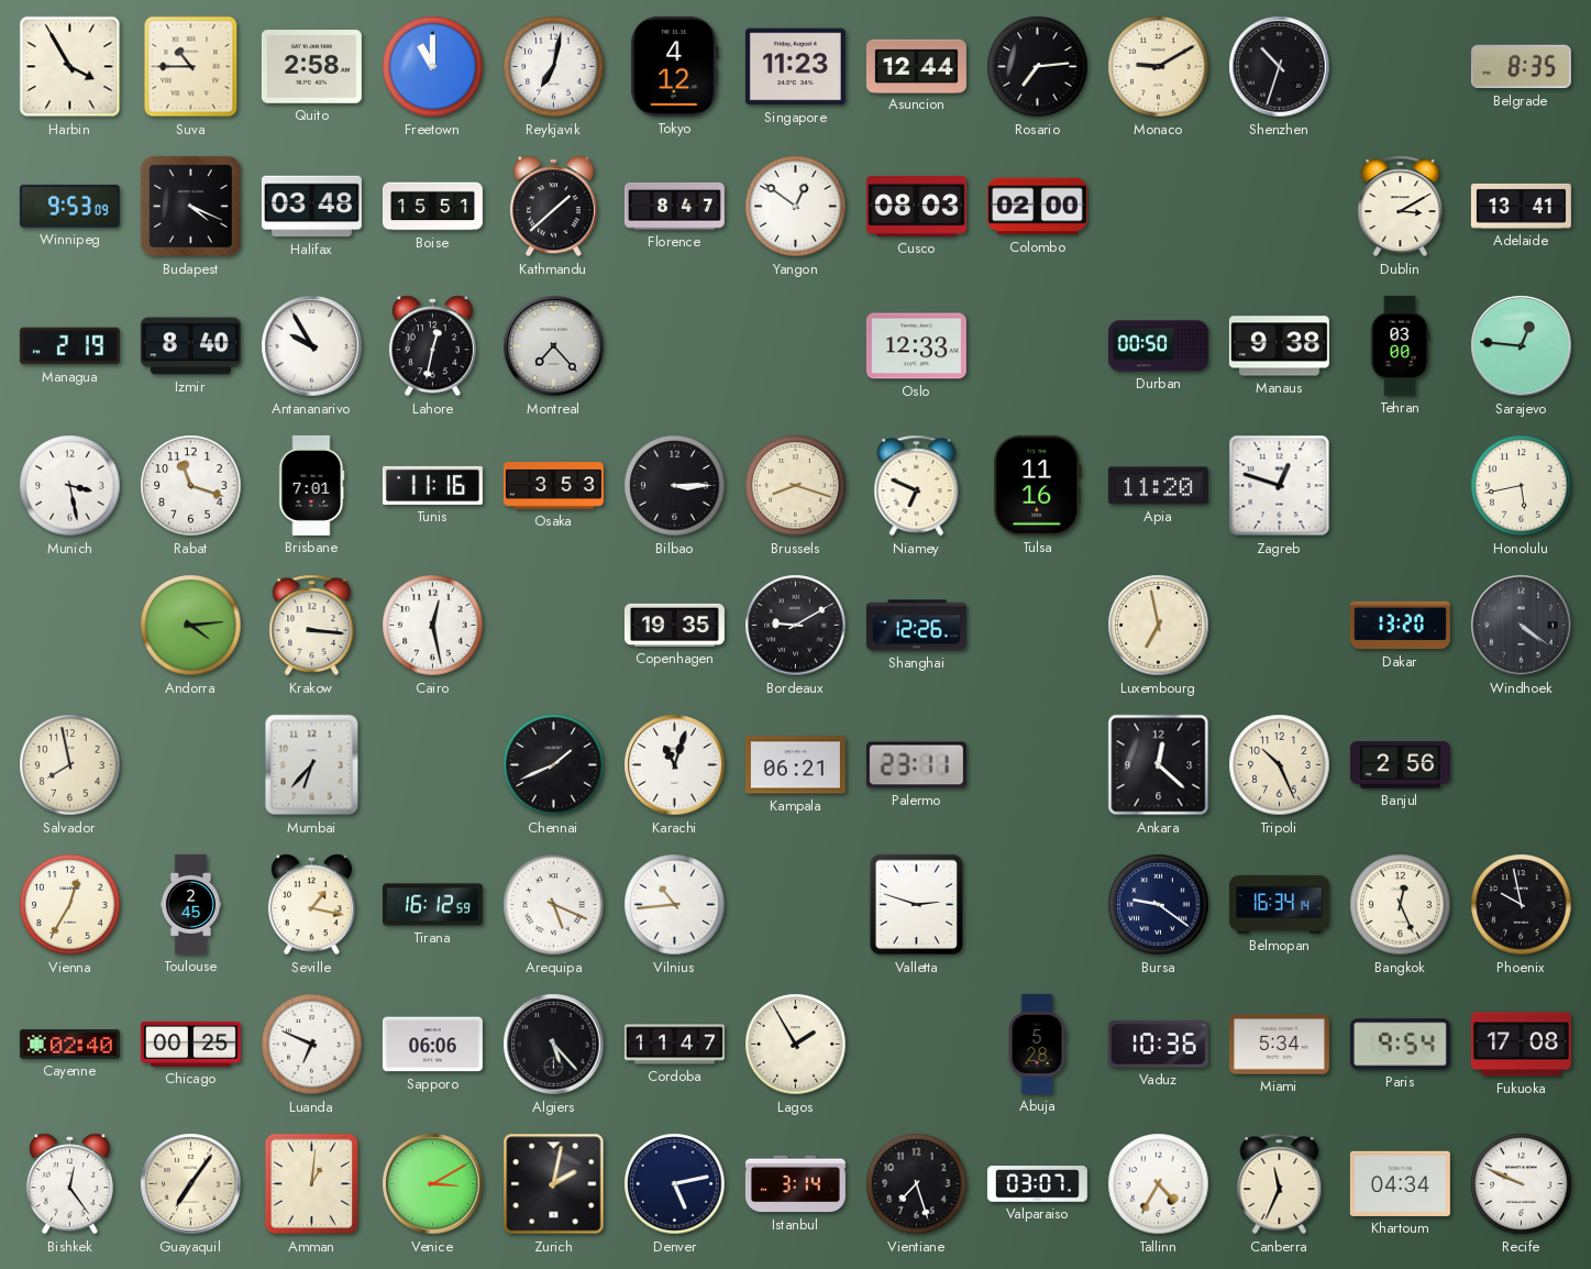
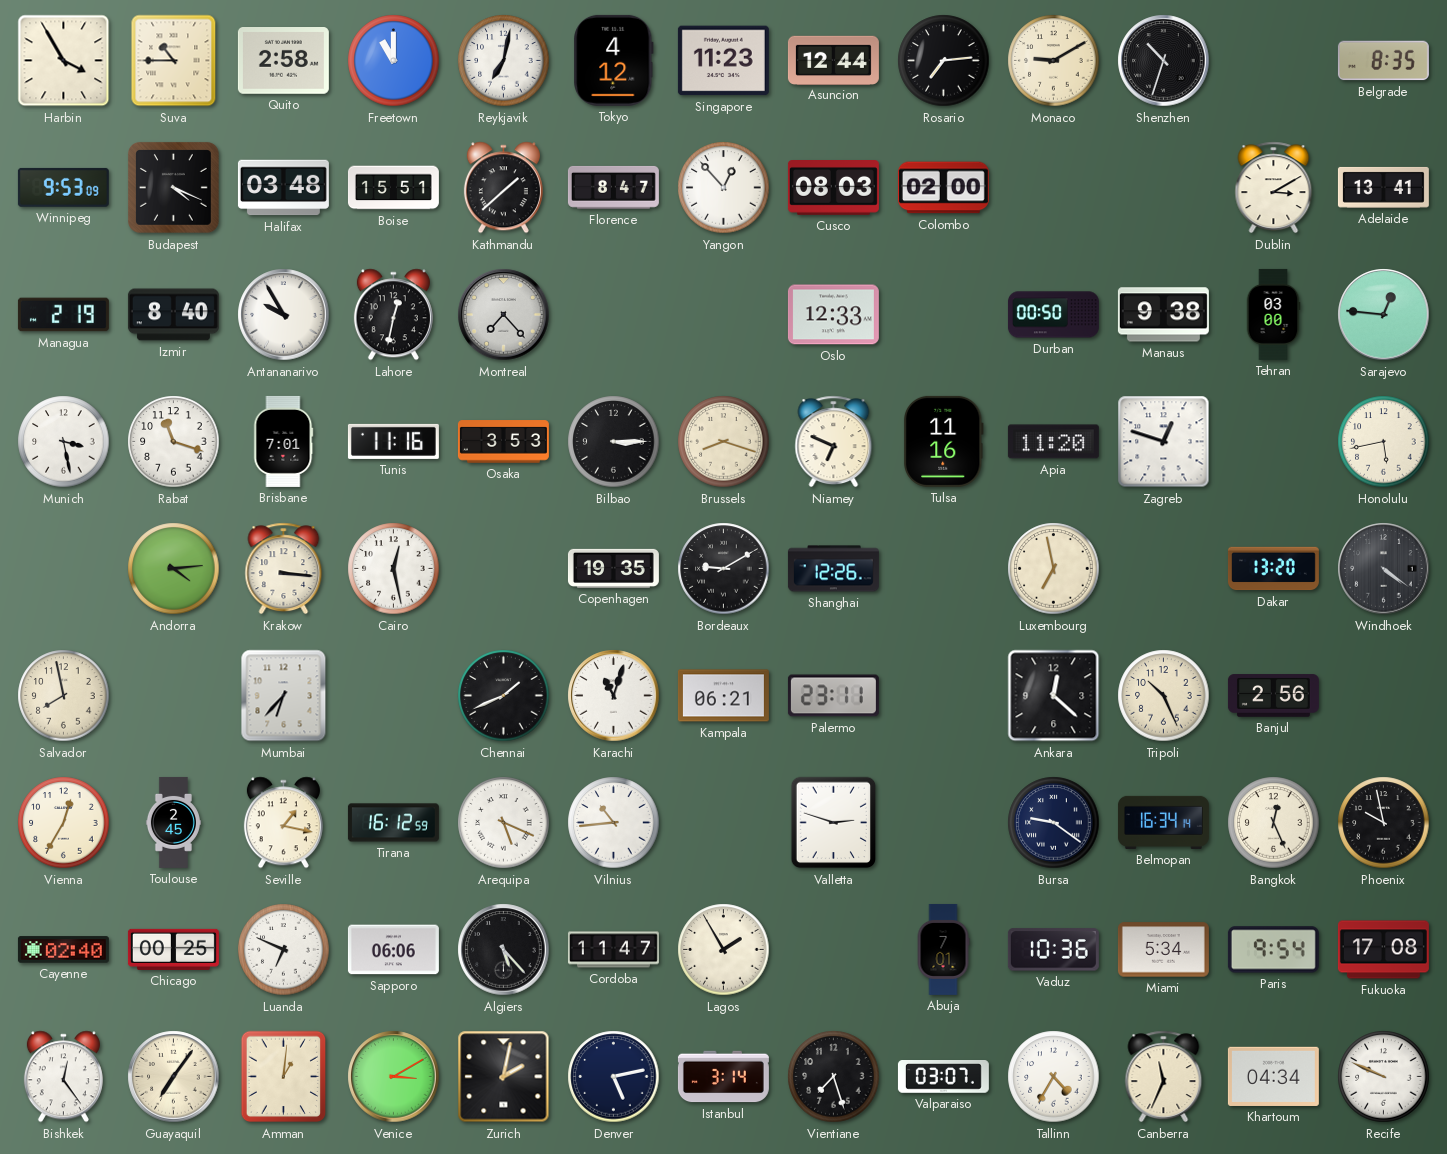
Yangon: 12:51 -> 12:53 (724, 188)
Abuja: 5:28 -> 7:01 (943, 949)
